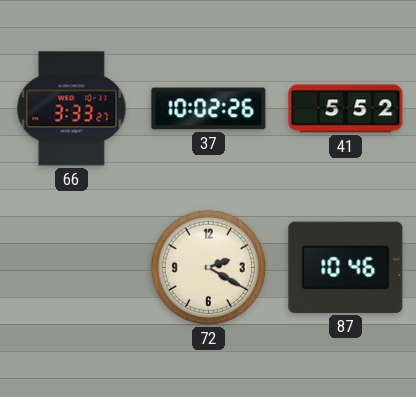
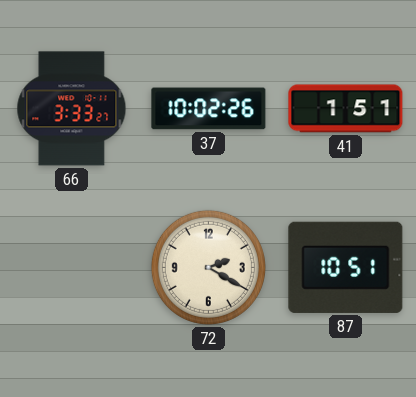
41: 5:52 -> 1:51 (346, 109)
87: 10:46 -> 10:51 (346, 267)
